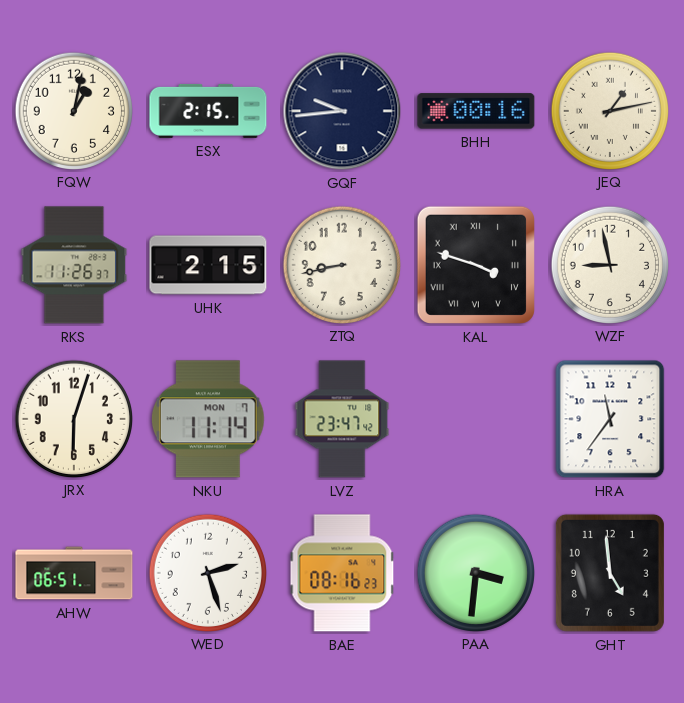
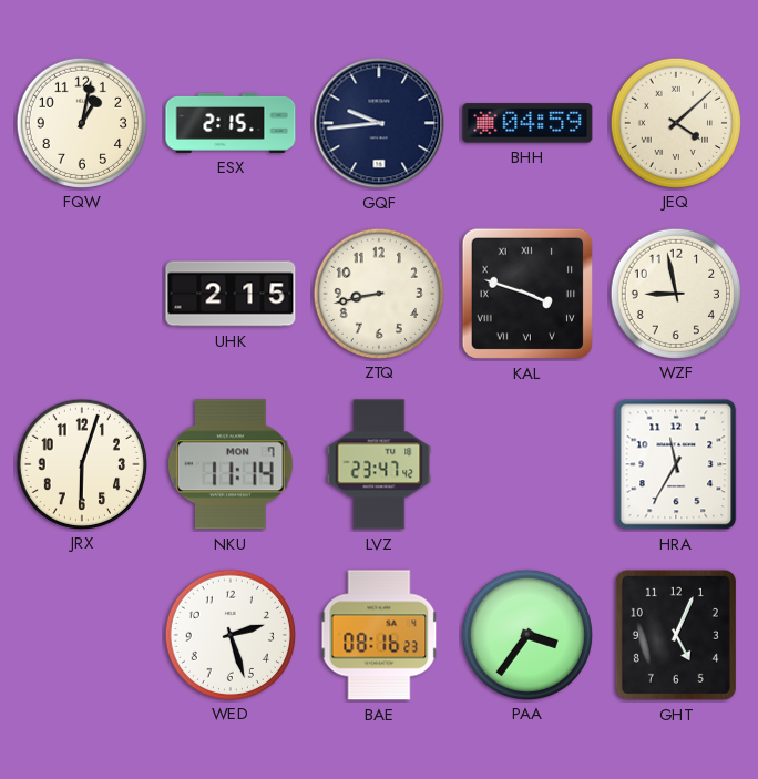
BHH: 00:16 -> 04:59 (527, 123)
JEQ: 1:13 -> 4:08 (675, 122)
RKS: 11:26 -> none (74, 265)
HRA: 11:36 -> 11:35 (676, 464)
AHW: 06:51 -> none (74, 573)
PAA: 3:31 -> 3:36 (526, 634)
GHT: 4:59 -> 5:04 (676, 635)
